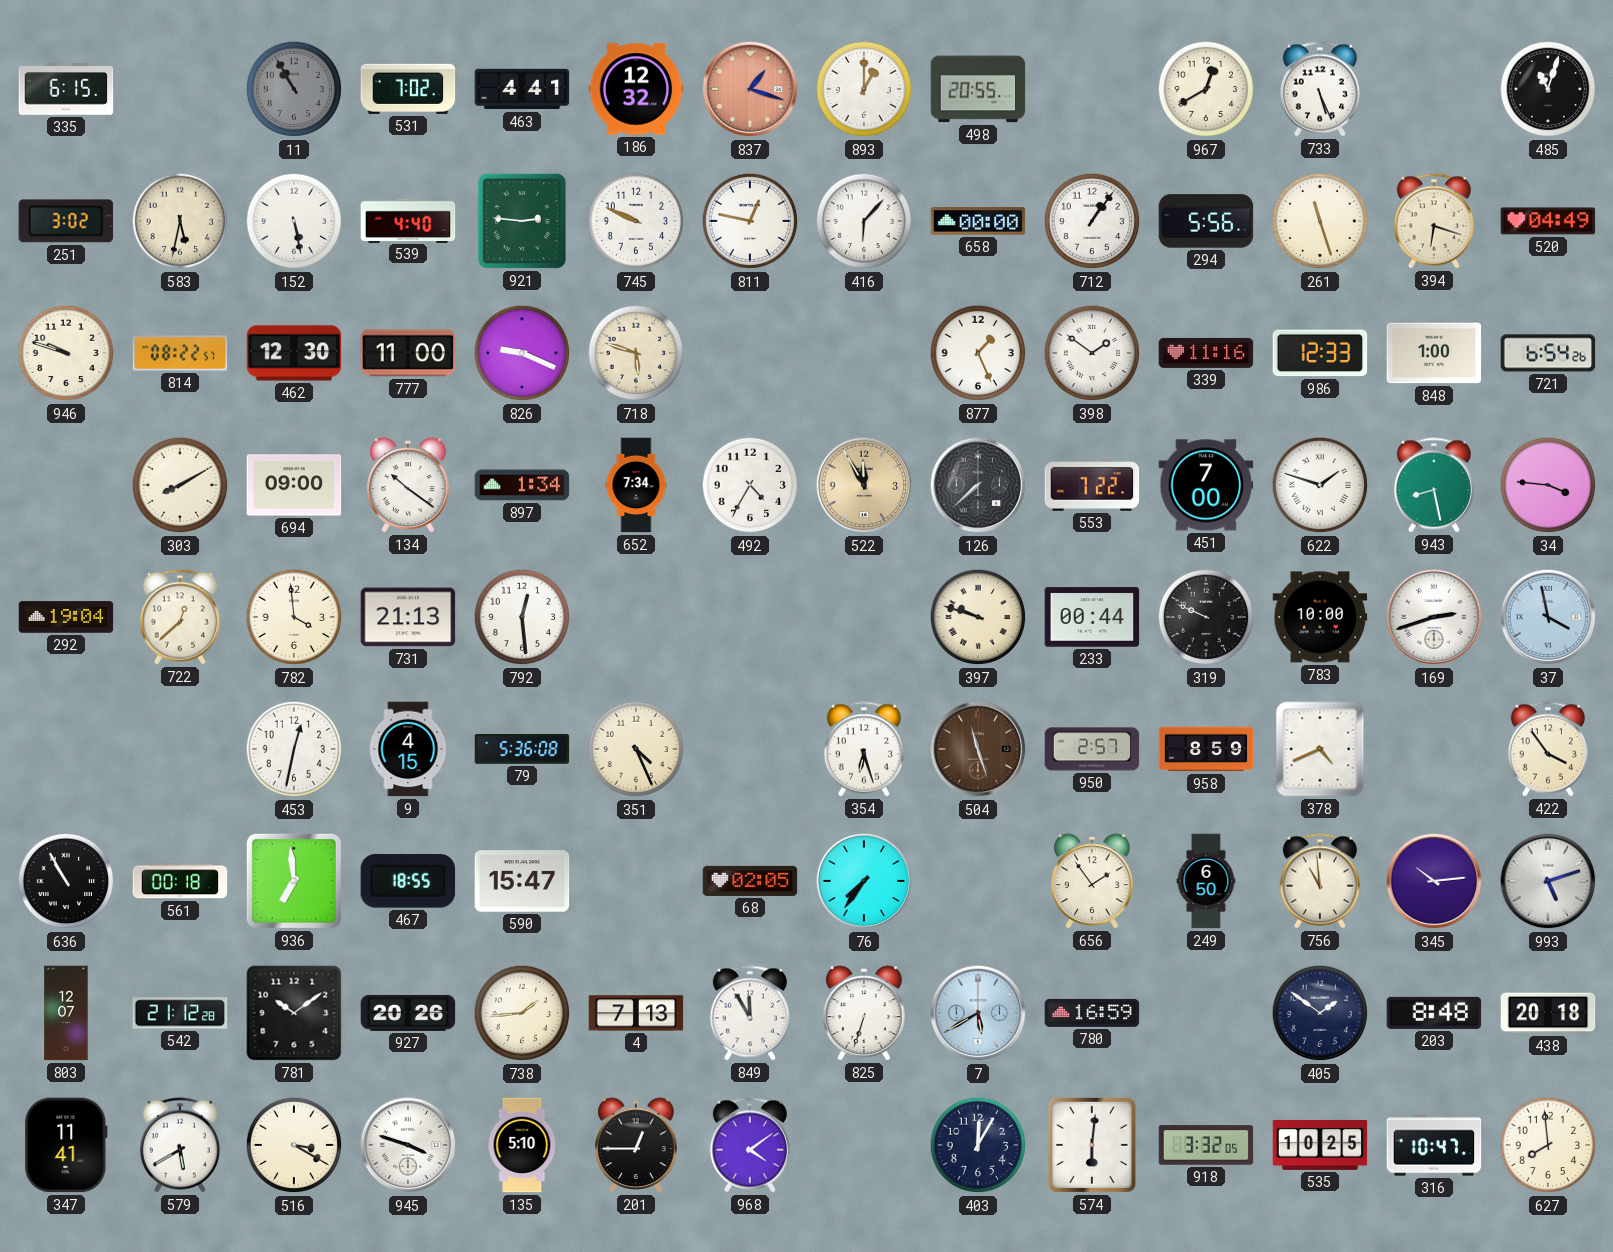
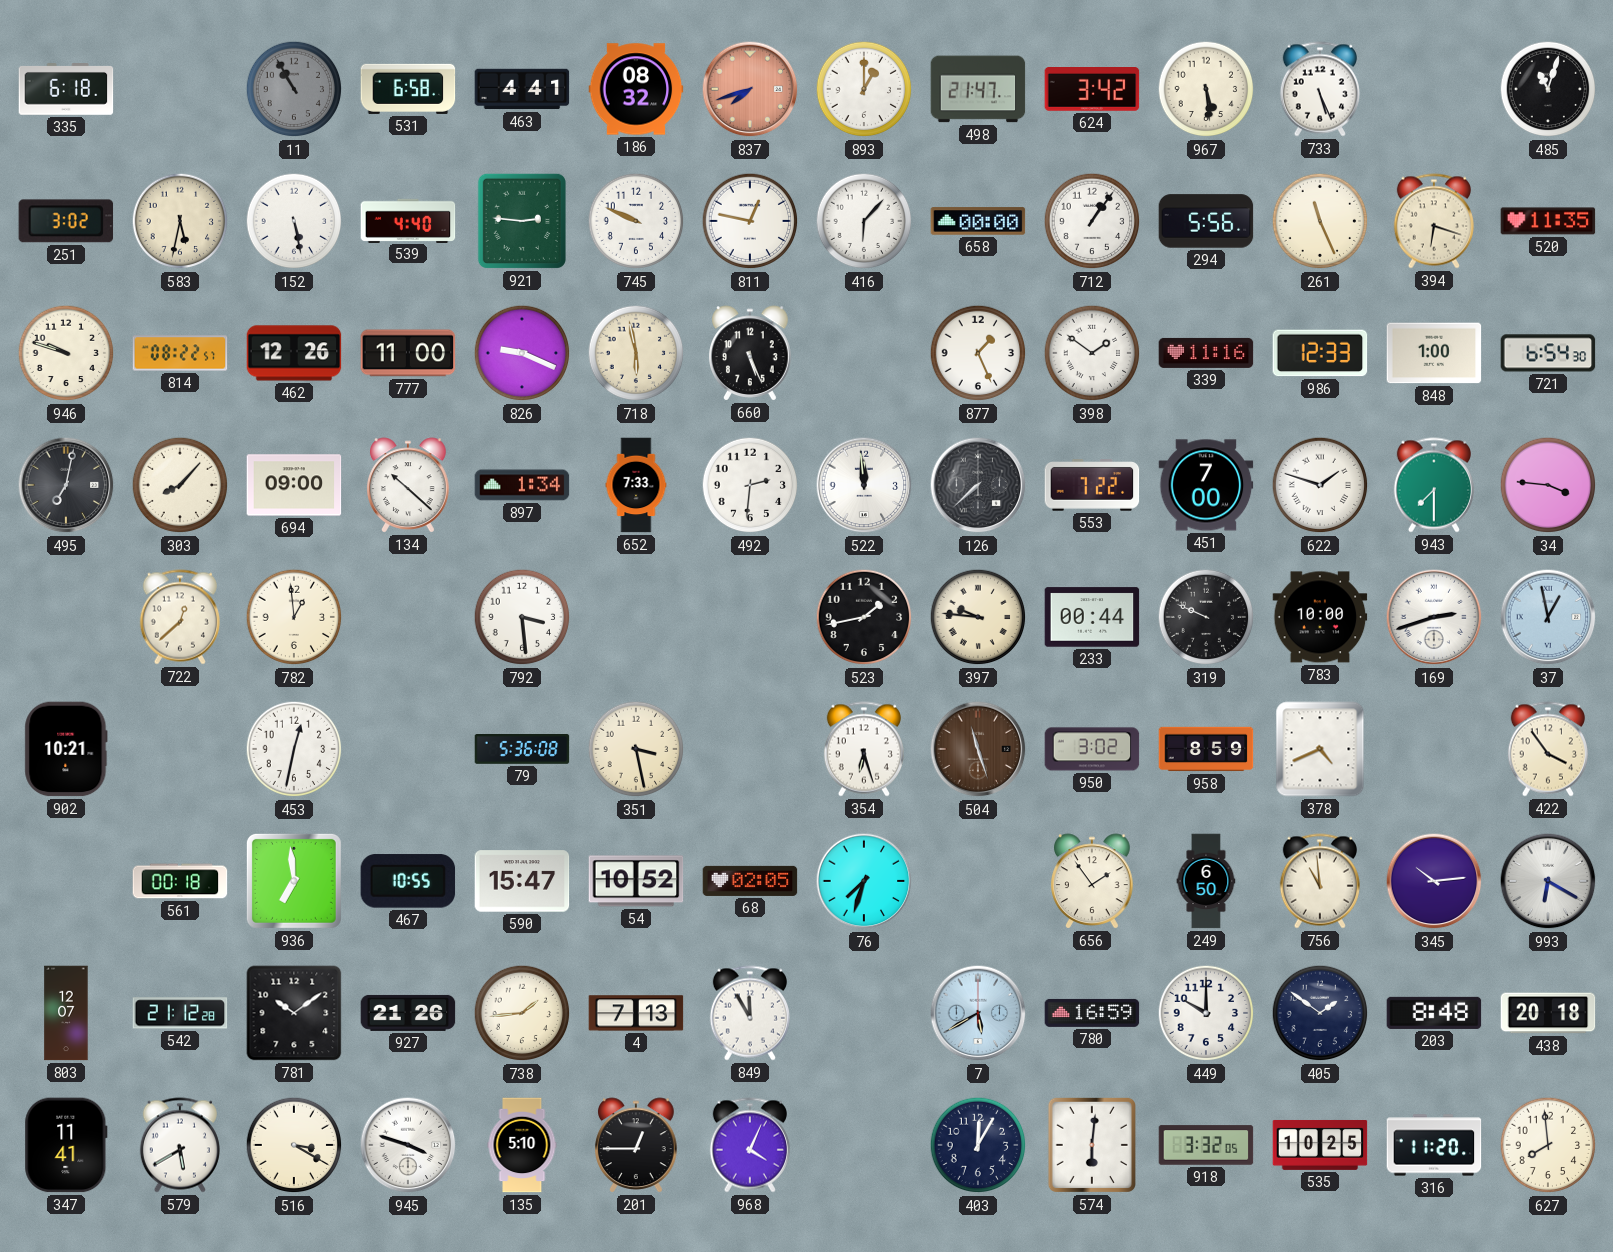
335: 6:15 -> 6:18 (66, 89)
531: 7:02 -> 6:58 (408, 89)
186: 12:32 -> 08:32 (636, 89)
837: 1:18 -> 7:42 (750, 89)
498: 20:55 -> 21:47 (978, 89)
624: none -> 3:42 (1092, 90)
967: 12:40 -> 5:29 (1206, 89)
261: 11:27 -> 11:26 (1320, 221)
520: 04:49 -> 11:35 (1548, 221)
462: 12:30 -> 12:26 (294, 353)
718: 5:48 -> 5:58 (636, 353)
660: none -> 5:26 (751, 353)
721: 6:54:26 -> 6:54:30 (1548, 353)
495: none -> 7:02 (66, 485)
303: 8:10 -> 8:07 (180, 485)
134: 10:21 -> 10:22 (409, 485)
652: 7:34 -> 7:33 (636, 485)
492: 4:35 -> 2:31 (750, 485)
522: 11:55 -> 11:59 (864, 485)
522 dial: champagne -> white (864, 485)
943: 8:28 -> 7:30 (1434, 485)
292: 19:04 -> none (66, 617)
782: 3:59 -> 12:59 (294, 617)
731: 21:13 -> none (408, 617)
792: 12:29 -> 3:29 (522, 617)
523: none -> 1:43 (864, 617)
397: 9:48 -> 9:46 (978, 617)
37: 3:58 -> 12:58 (1548, 617)
902: none -> 10:21 (66, 749)
9: 4:15 -> none (408, 749)
351: 4:26 -> 3:28 (636, 749)
950: 2:57 -> 3:02 (1092, 749)
636: 10:55 -> none (66, 881)
467: 18:55 -> 10:55 (408, 881)
54: none -> 10:52 (636, 881)
76: 7:36 -> 7:33 (864, 881)
993: 5:12 -> 6:20 (1548, 881)
927: 20:26 -> 21:26 (408, 1013)
825: 6:33 -> none (865, 1013)
449: none -> 10:00 (1206, 1013)
968: 4:09 -> 4:04 (750, 1145)
316: 10:47 -> 11:20 (1434, 1145)
